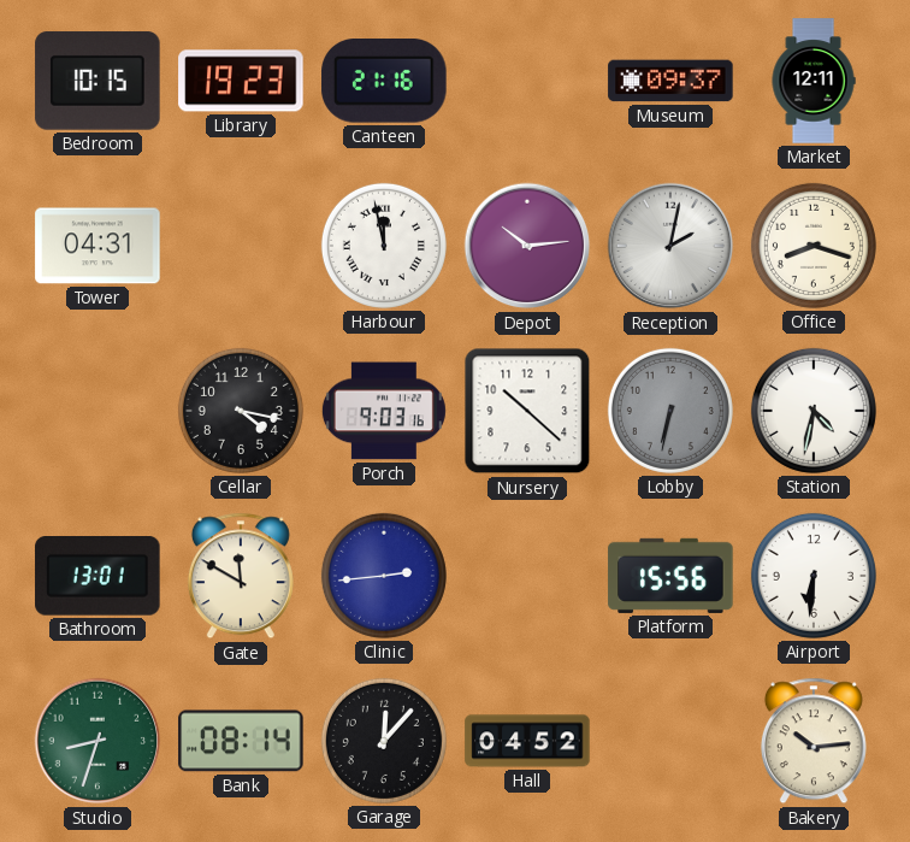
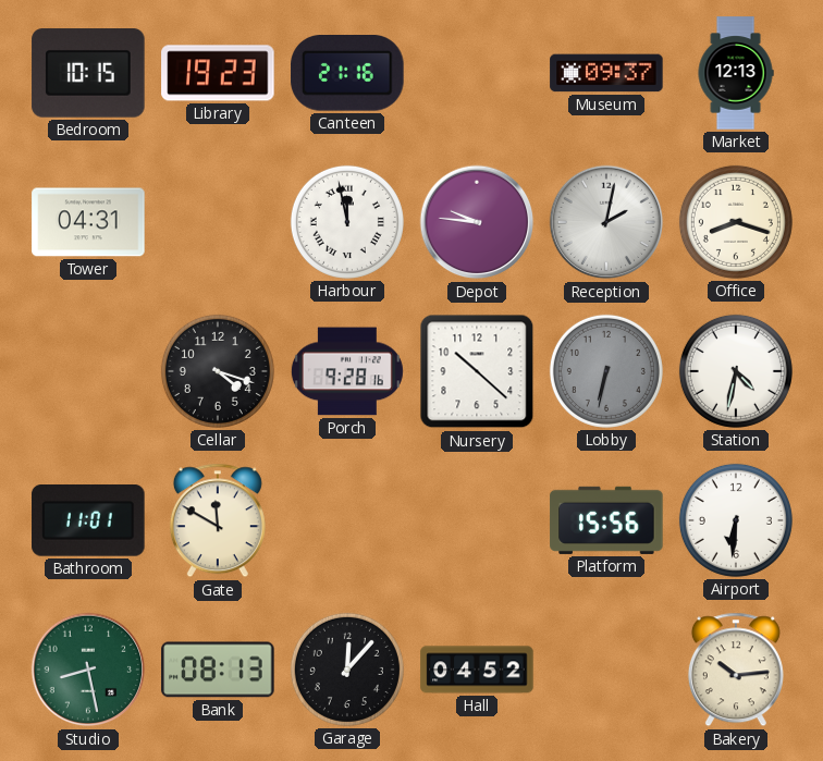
Market: 12:11 -> 12:13 (736, 73)
Depot: 10:14 -> 9:46 (477, 222)
Cellar: 4:17 -> 4:18 (218, 371)
Porch: 9:03 -> 9:28 (347, 371)
Bathroom: 13:01 -> 11:01 (88, 521)
Clinic: 2:44 -> none (384, 576)
Studio: 8:33 -> 8:28 (88, 670)
Bank: 08:14 -> 08:13 (218, 670)
